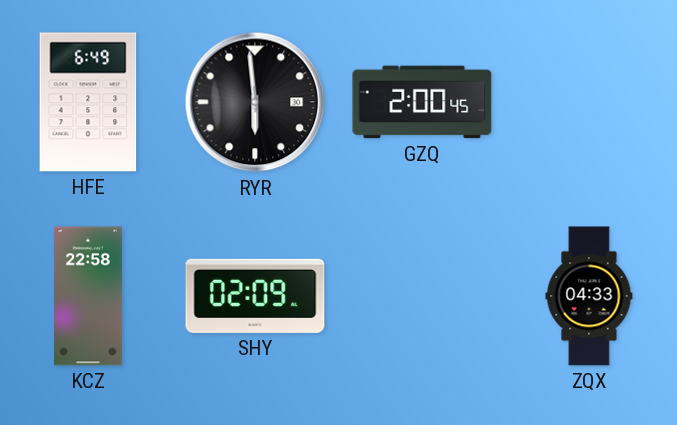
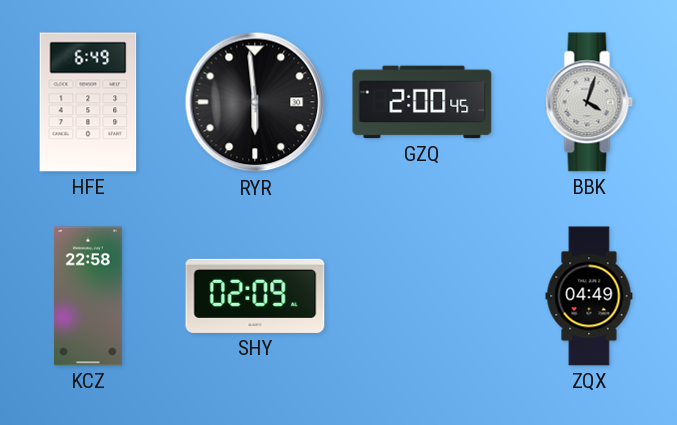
BBK: none -> 4:03 (589, 102)
ZQX: 04:33 -> 04:49 (589, 296)
